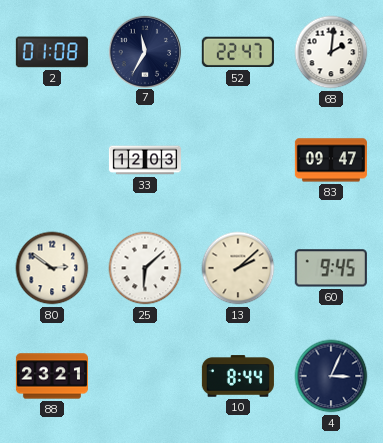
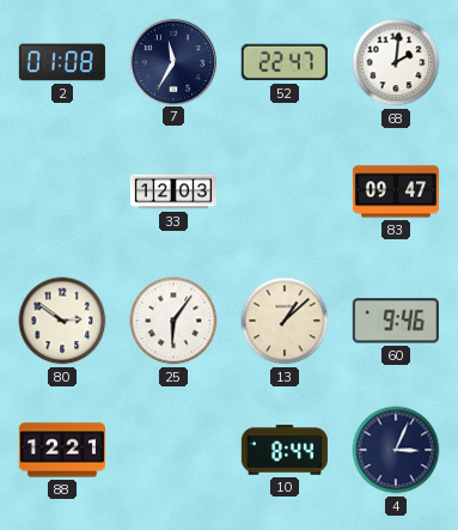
25: 6:08 -> 6:06 (173, 321)
13: 2:08 -> 1:08 (285, 321)
60: 9:45 -> 9:46 (396, 321)
88: 23:21 -> 12:21 (62, 450)
